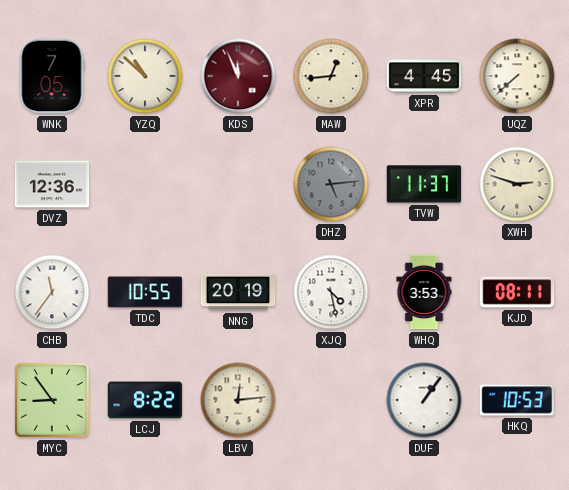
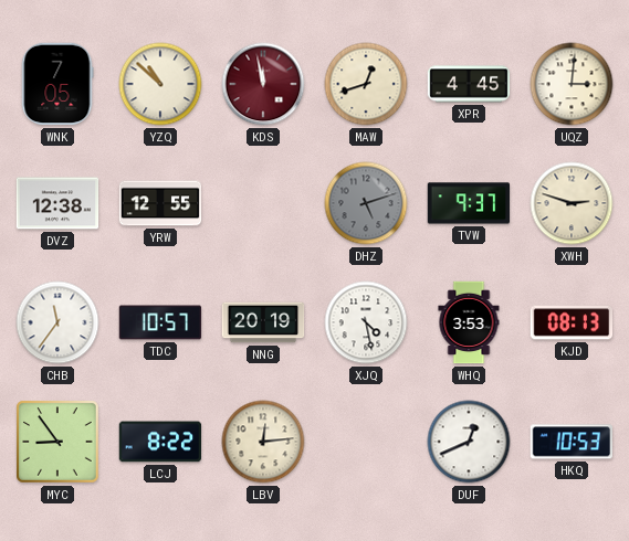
KDS: 11:56 -> 11:58 (263, 84)
MAW: 12:44 -> 12:42 (366, 84)
UQZ: 7:38 -> 3:01 (572, 84)
DVZ: 12:36 -> 12:38 (57, 203)
YRW: none -> 12:55 (160, 203)
DHZ: 5:14 -> 5:12 (366, 203)
TVW: 11:37 -> 9:37 (469, 203)
TDC: 10:55 -> 10:57 (160, 322)
KJD: 08:11 -> 08:13 (572, 322)
DUF: 1:06 -> 12:41 (469, 442)
